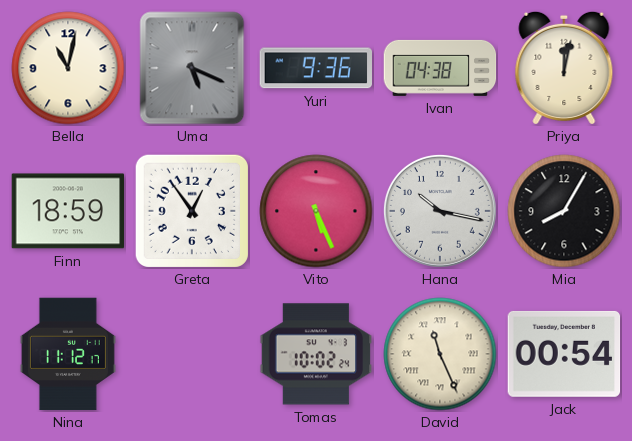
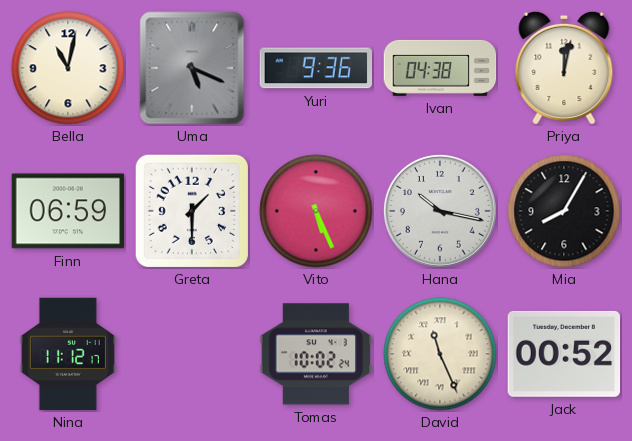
Finn: 18:59 -> 06:59 (68, 211)
Greta: 12:54 -> 1:30 (192, 211)
Jack: 00:54 -> 00:52 (564, 354)
